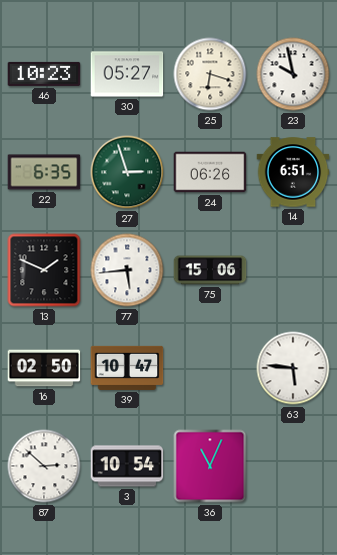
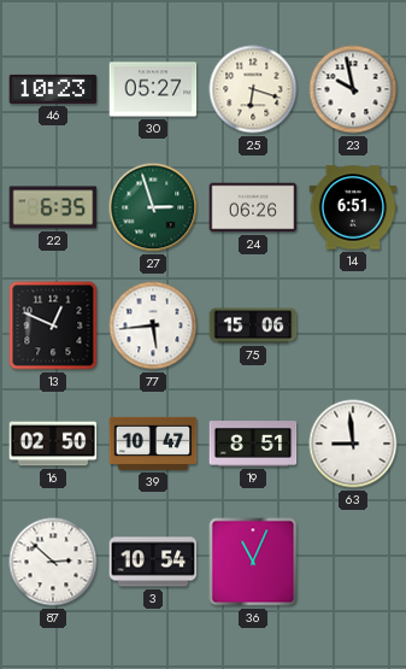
13: 1:49 -> 12:49 (53, 325)
19: none -> 8:51 (253, 445)
63: 5:46 -> 8:59 (353, 444)
